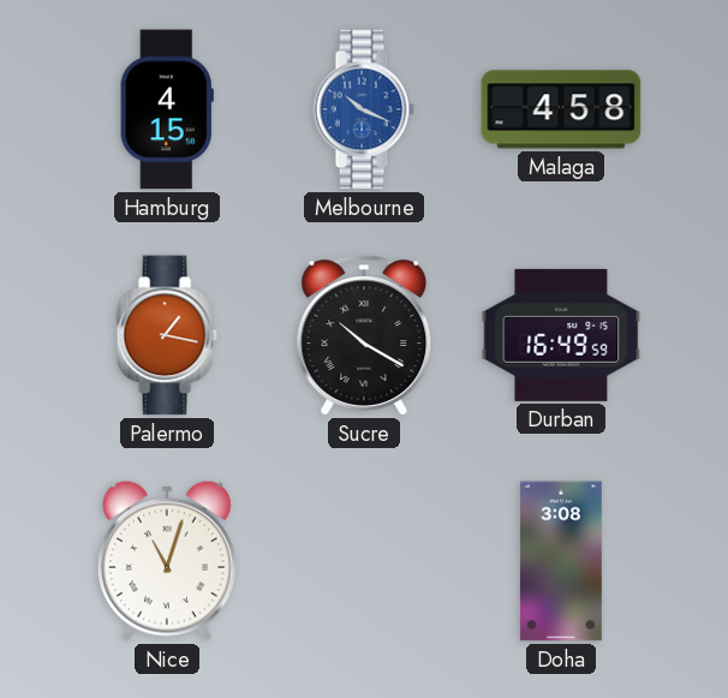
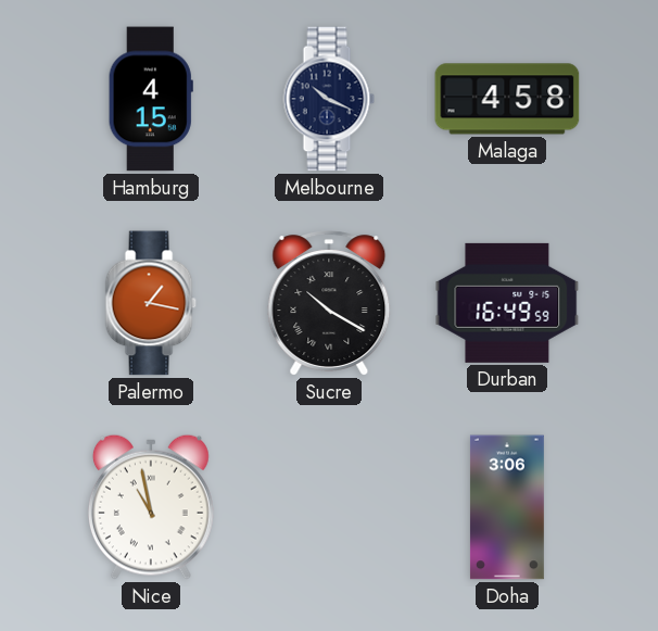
Melbourne dial: blue -> navy (329, 99)
Nice: 11:03 -> 10:58 (151, 507)
Doha: 3:08 -> 3:06 (507, 507)
